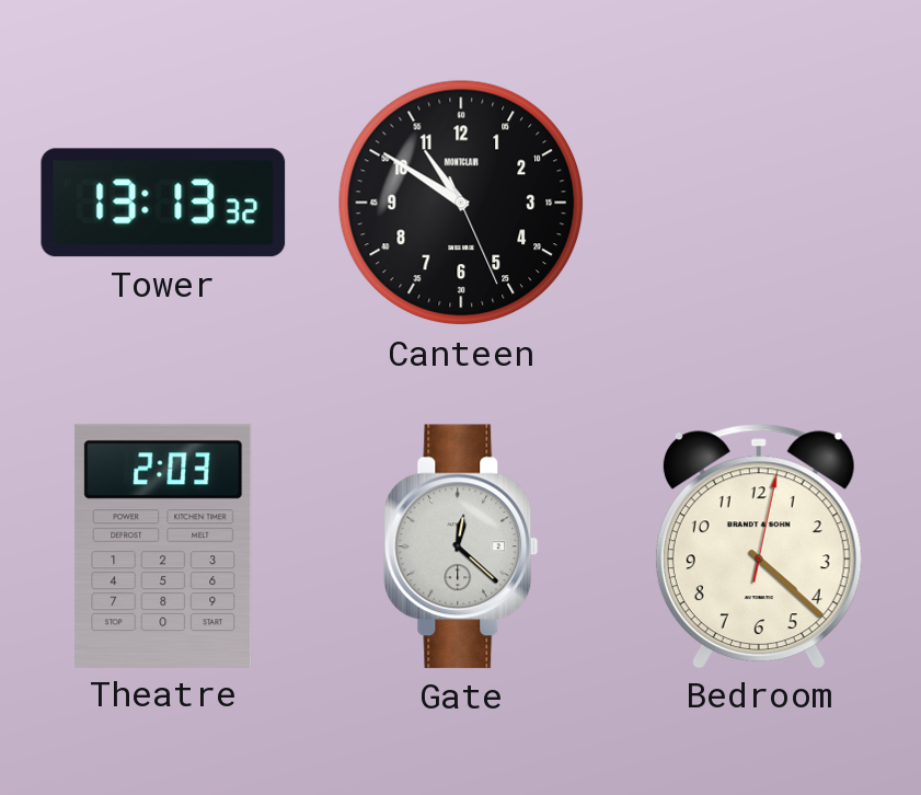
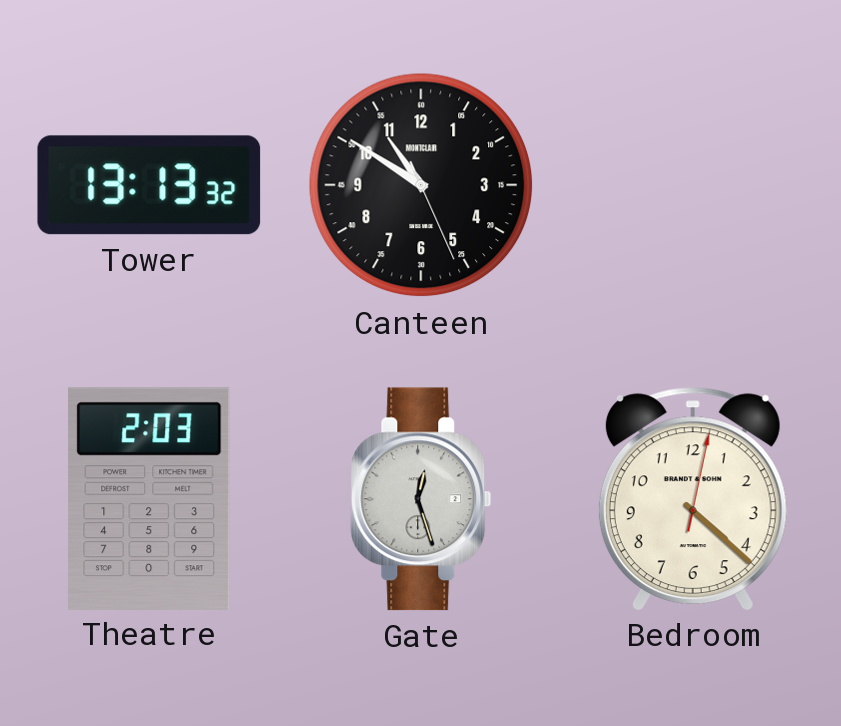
Gate: 12:22 -> 12:27 (421, 499)
